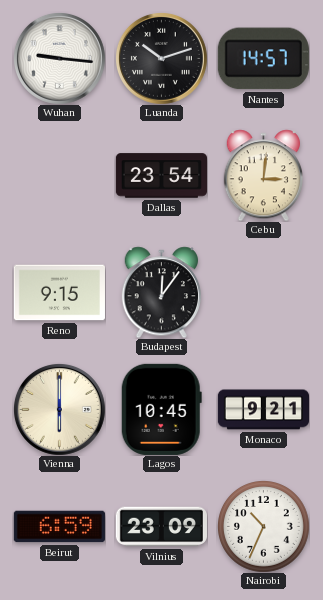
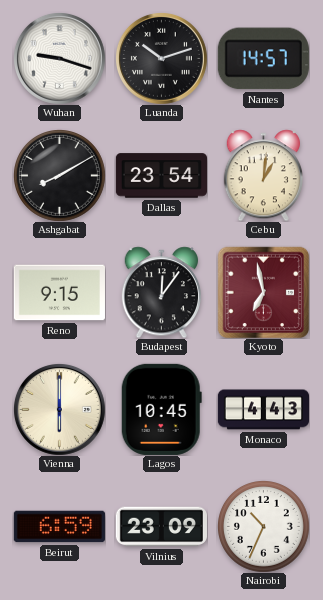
Wuhan: 9:16 -> 9:18 (59, 58)
Ashgabat: none -> 8:10 (60, 176)
Cebu: 3:01 -> 1:01 (263, 175)
Kyoto: none -> 6:58 (263, 292)
Monaco: 9:21 -> 4:43 (263, 410)
